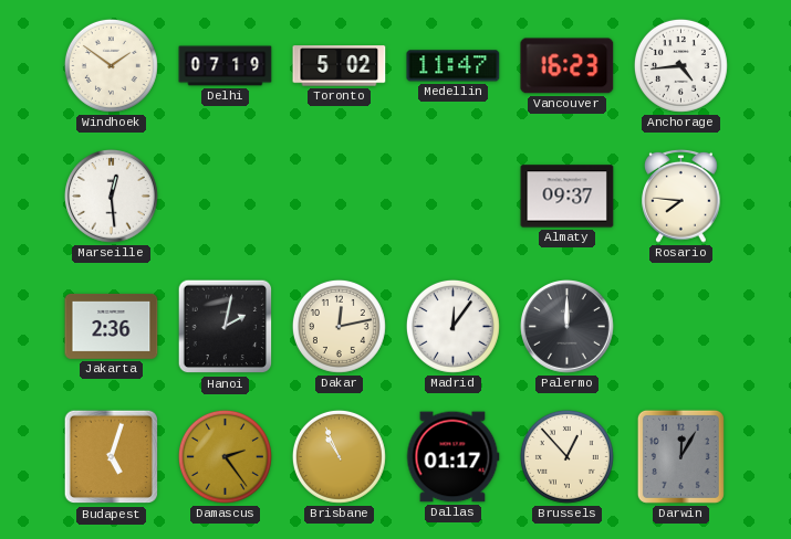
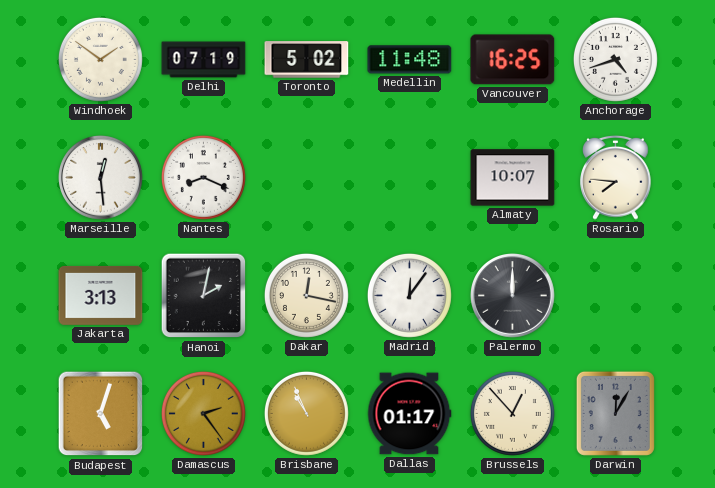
Medellin: 11:47 -> 11:48 (410, 60)
Vancouver: 16:23 -> 16:25 (513, 60)
Anchorage: 4:44 -> 4:42 (615, 59)
Nantes: none -> 8:19 (203, 177)
Almaty: 09:37 -> 10:07 (513, 178)
Jakarta: 2:36 -> 3:13 (101, 295)
Dakar: 12:13 -> 12:17 (306, 295)
